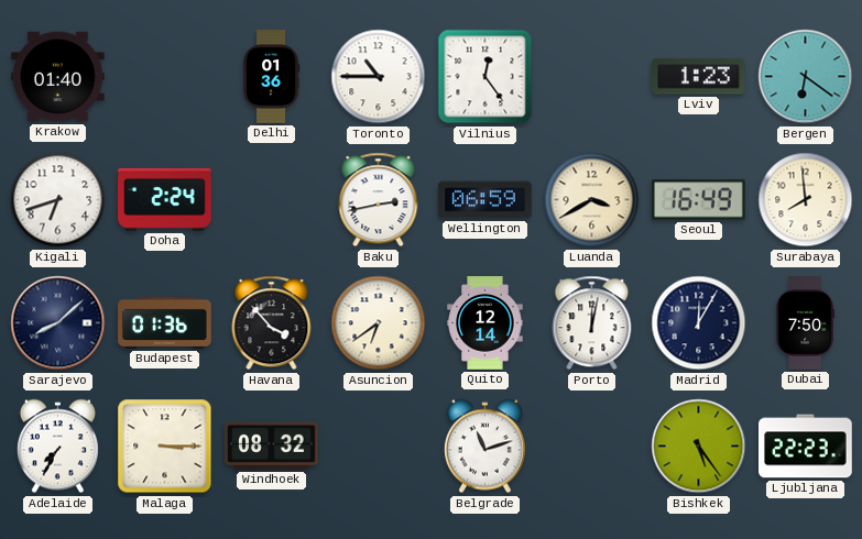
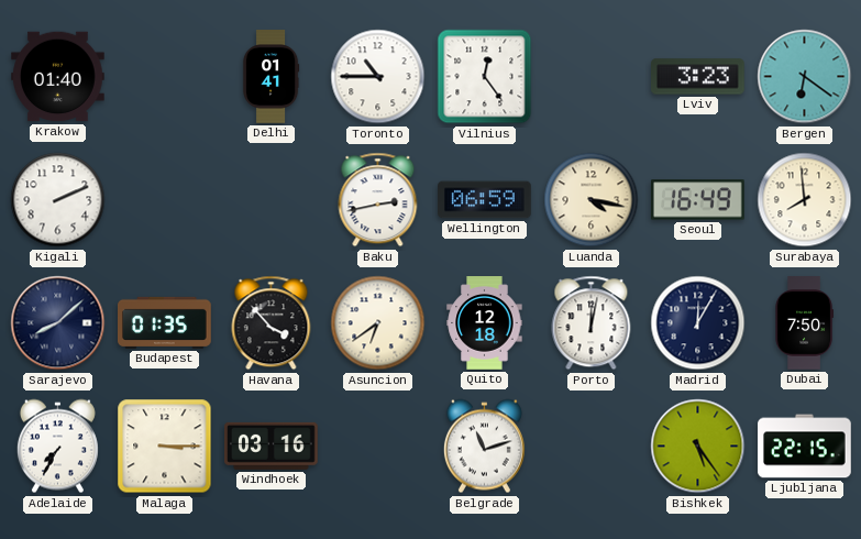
Delhi: 01:36 -> 01:41 (271, 77)
Lviv: 1:23 -> 3:23 (698, 77)
Kigali: 6:42 -> 2:11 (58, 200)
Doha: 2:24 -> none (165, 199)
Luanda: 3:40 -> 4:17 (592, 200)
Budapest: 01:36 -> 01:35 (165, 322)
Quito: 12:14 -> 12:18 (485, 323)
Windhoek: 08:32 -> 03:16 (272, 446)
Ljubljana: 22:23 -> 22:15 (805, 447)
